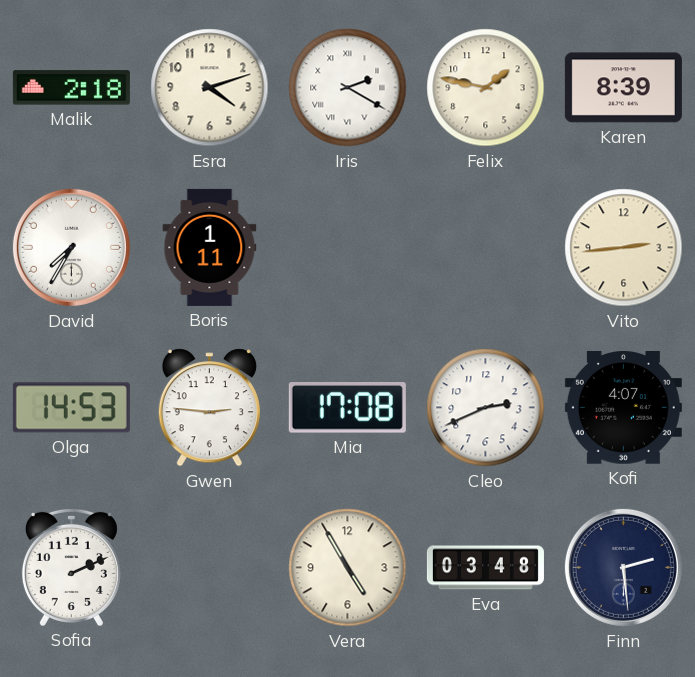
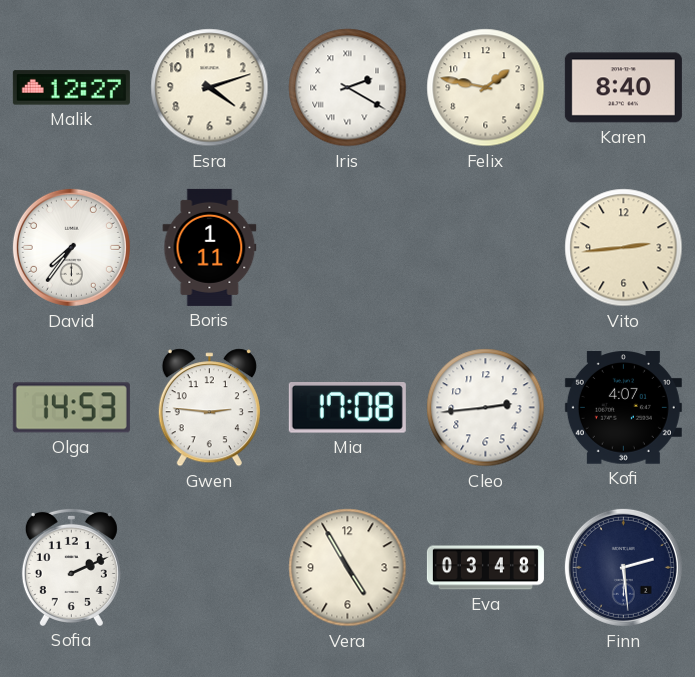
Malik: 2:18 -> 12:27 (71, 88)
Karen: 8:39 -> 8:40 (623, 88)
David: 7:35 -> 7:36 (71, 247)
Cleo: 2:41 -> 2:44 (486, 408)
